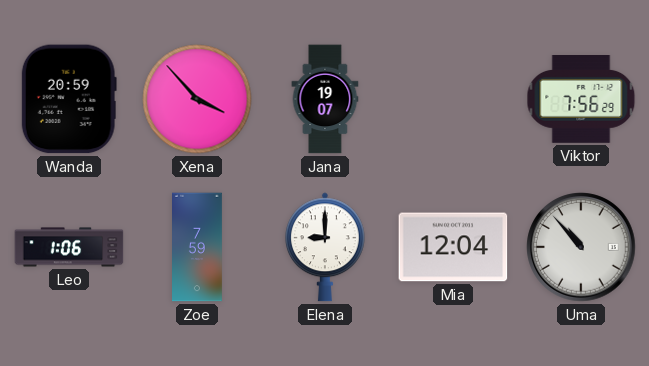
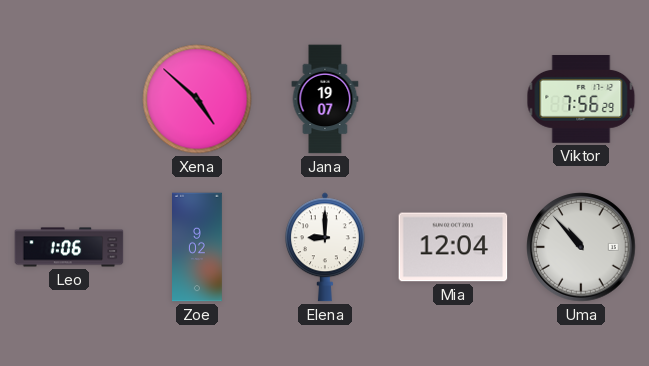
Wanda: 20:59 -> none (69, 99)
Xena: 3:53 -> 4:52 (197, 99)
Zoe: 7:59 -> 9:02 (198, 247)
